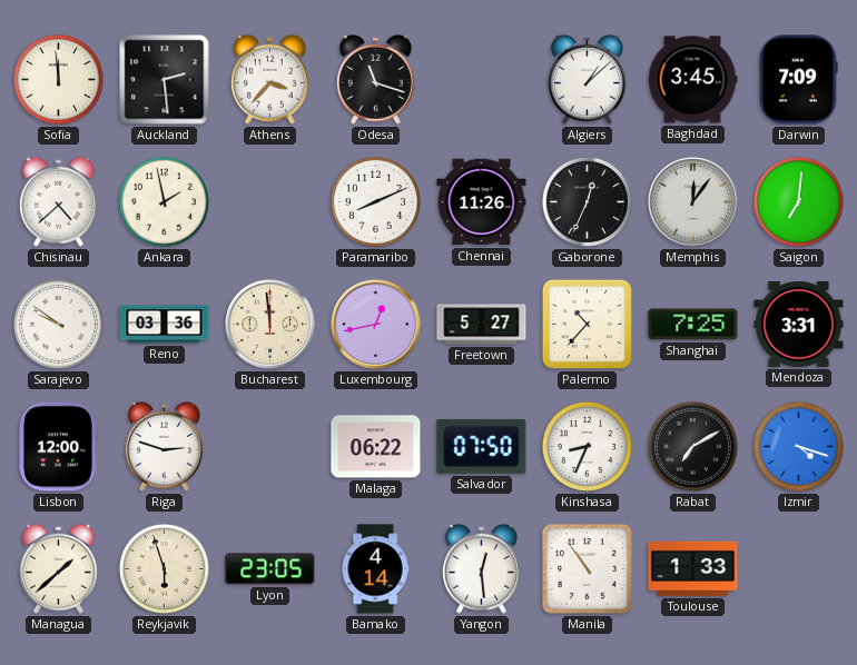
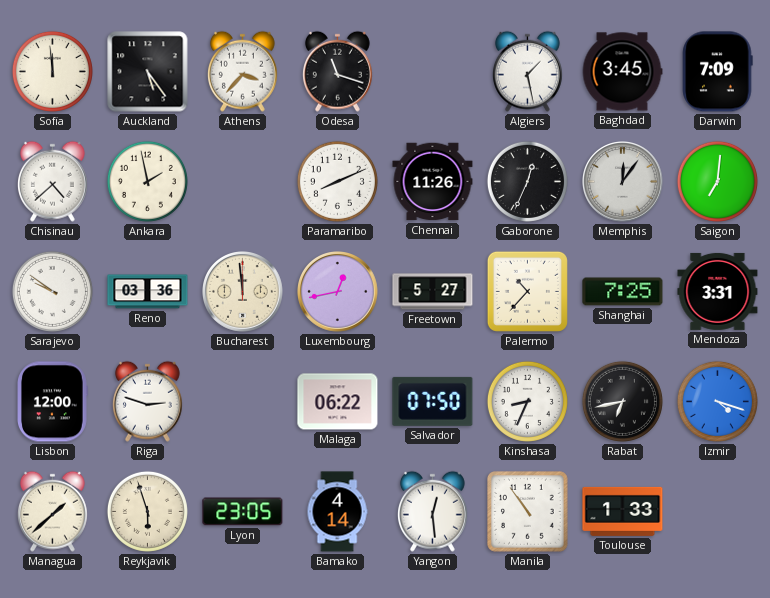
Auckland: 2:29 -> 5:24 (148, 72)
Algiers: 1:08 -> 1:28 (527, 71)
Rabat: 7:10 -> 6:43 (622, 401)
